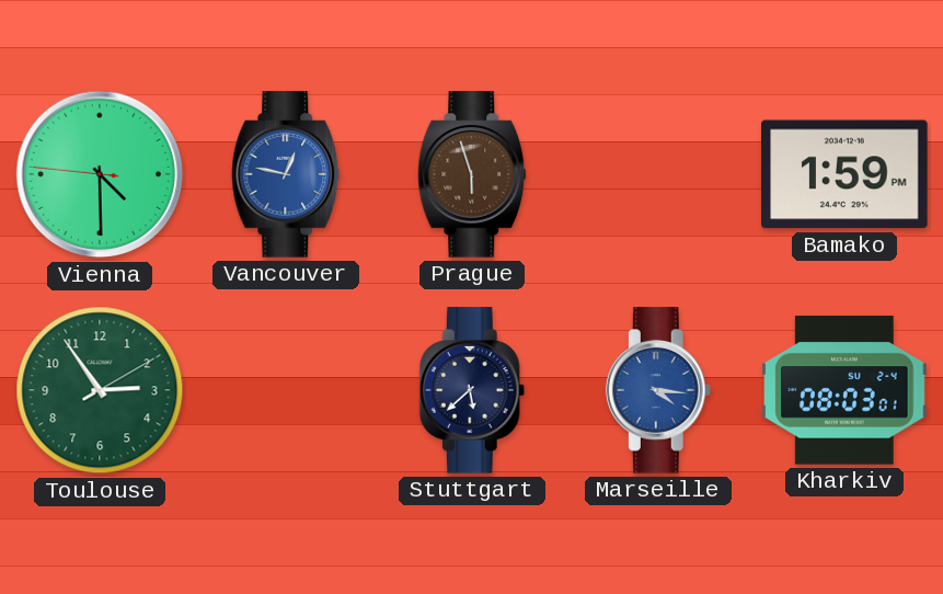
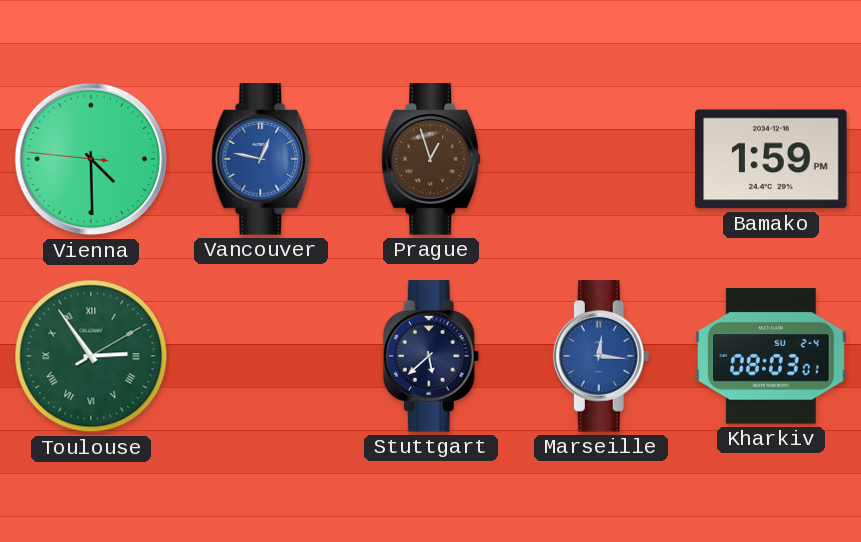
Prague: 5:57 -> 12:57 (431, 159)
Toulouse numerals: Arabic -> Roman (91, 356)
Marseille: 4:16 -> 12:16 (601, 356)
